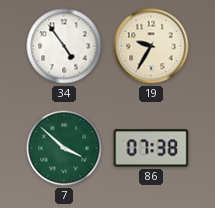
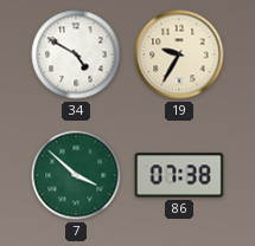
34: 4:54 -> 4:50 (76, 54)
